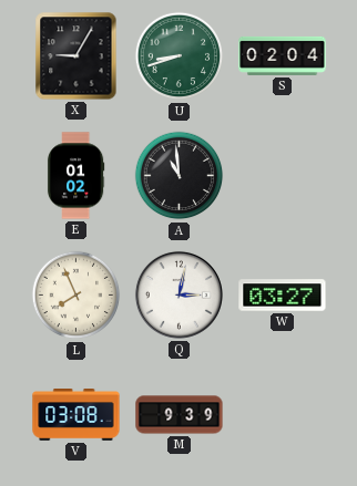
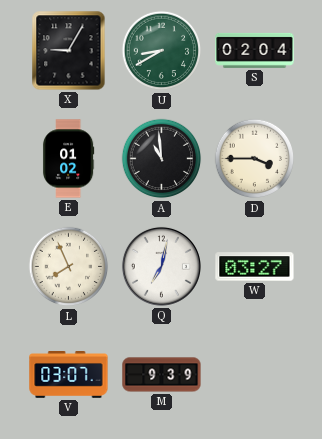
U: 8:42 -> 8:40 (162, 51)
D: none -> 3:45 (255, 159)
Q: 3:02 -> 7:02 (161, 266)
V: 03:08 -> 03:07 (69, 375)
